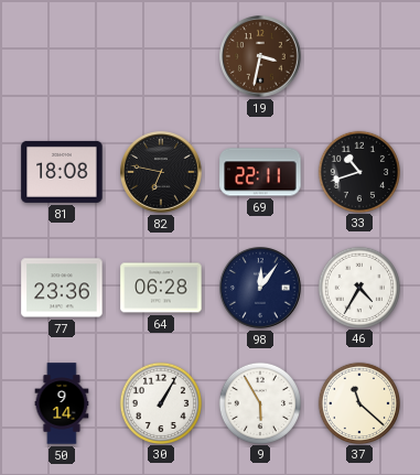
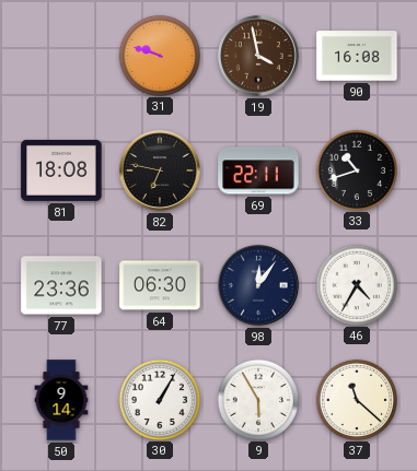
31: none -> 9:48 (159, 55)
19: 3:32 -> 3:58 (259, 57)
90: none -> 16:08 (357, 56)
64: 06:28 -> 06:30 (160, 285)
